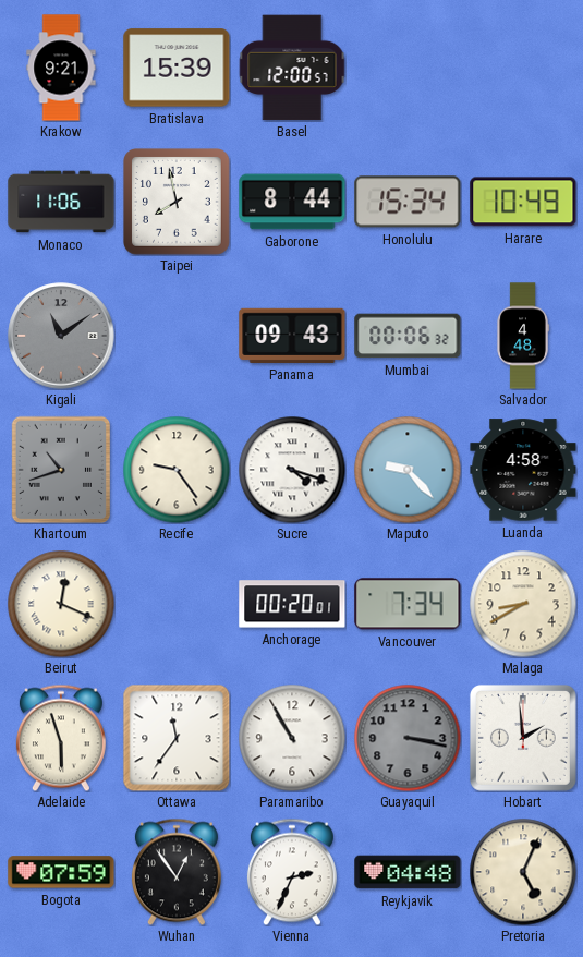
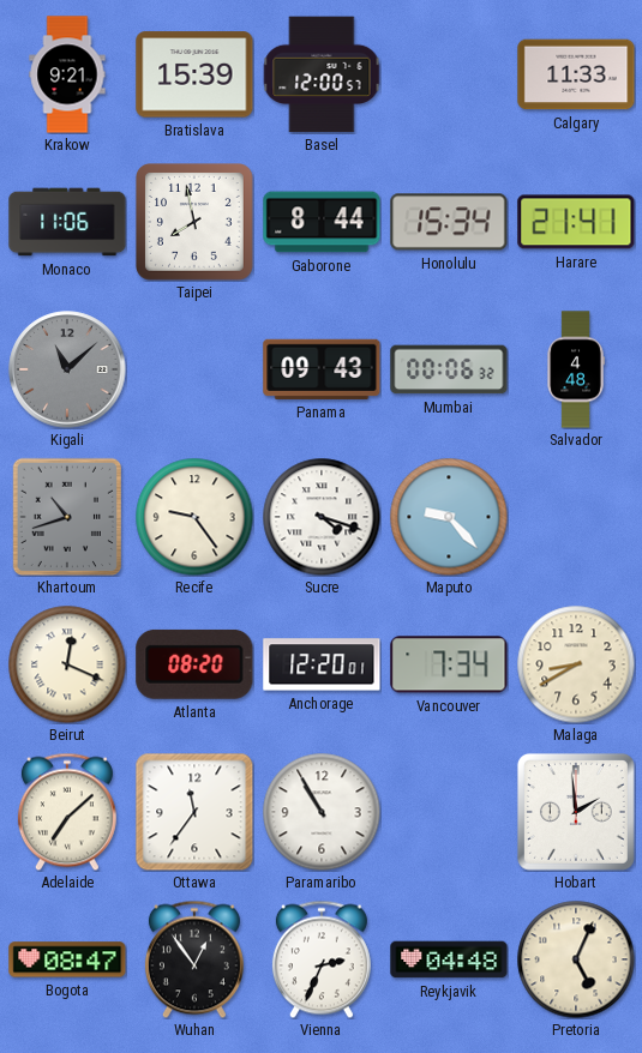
Calgary: none -> 11:33 (576, 74)
Harare: 10:49 -> 21:41 (576, 222)
Kigali: 11:09 -> 11:08 (67, 369)
Luanda: 4:58 -> none (523, 470)
Atlanta: none -> 08:20 (194, 664)
Anchorage: 00:20 -> 12:20 (322, 664)
Adelaide: 5:57 -> 7:08 (67, 812)
Guayaquil: 3:17 -> none (408, 738)
Bogota: 07:59 -> 08:47 (67, 959)
